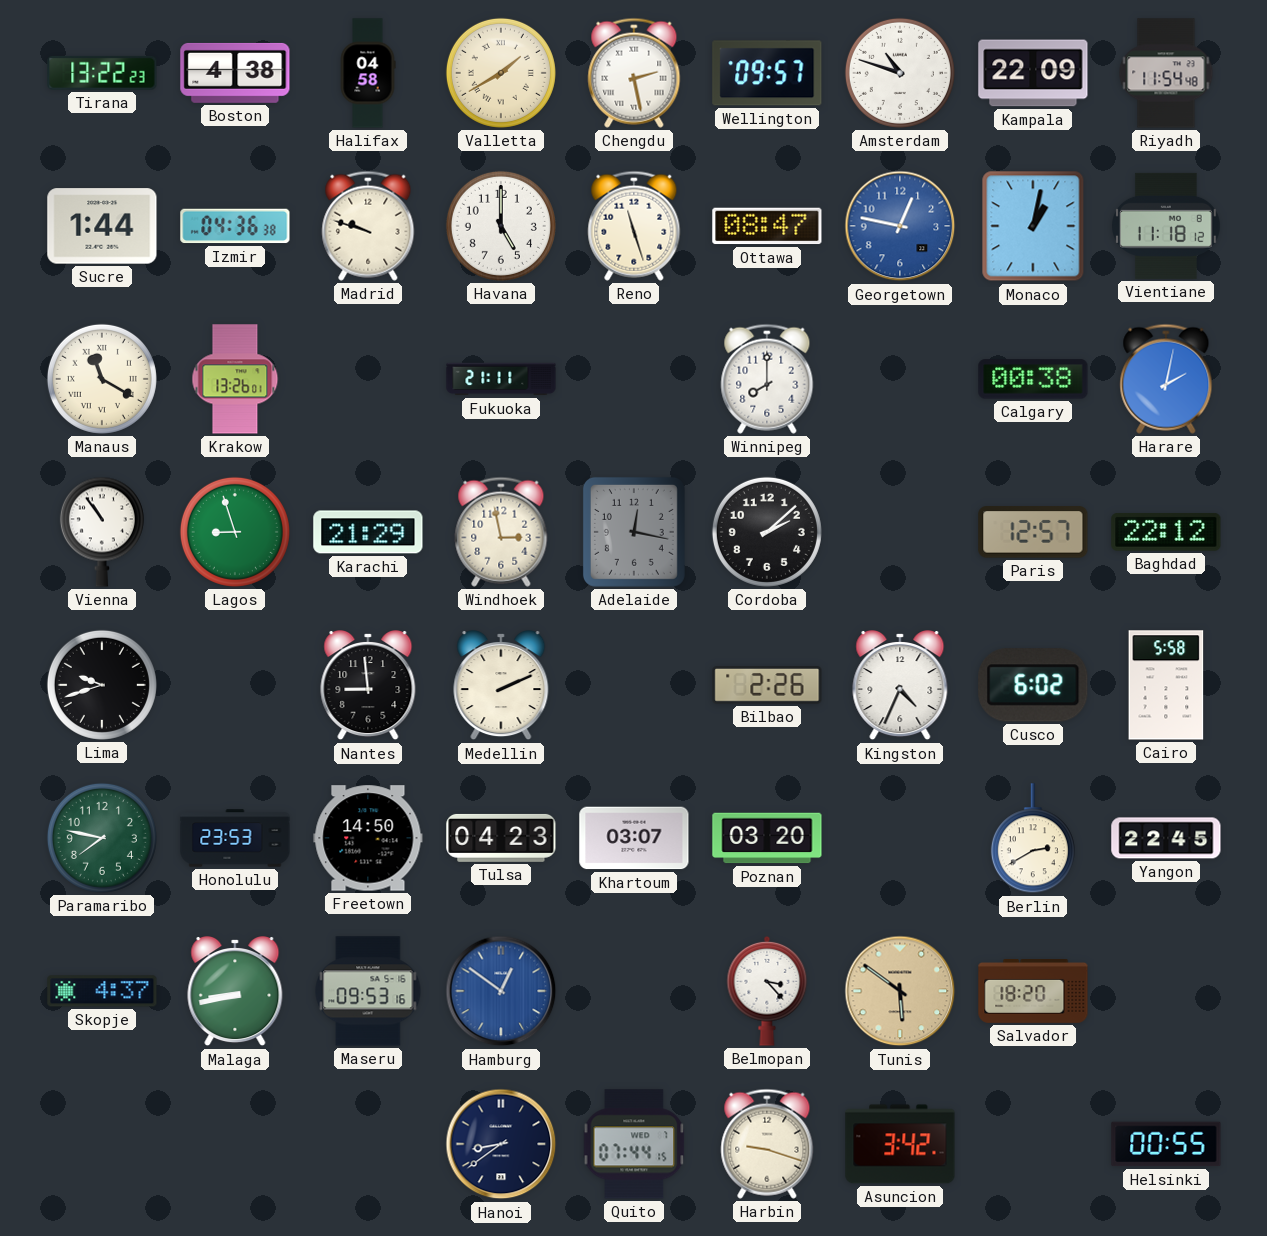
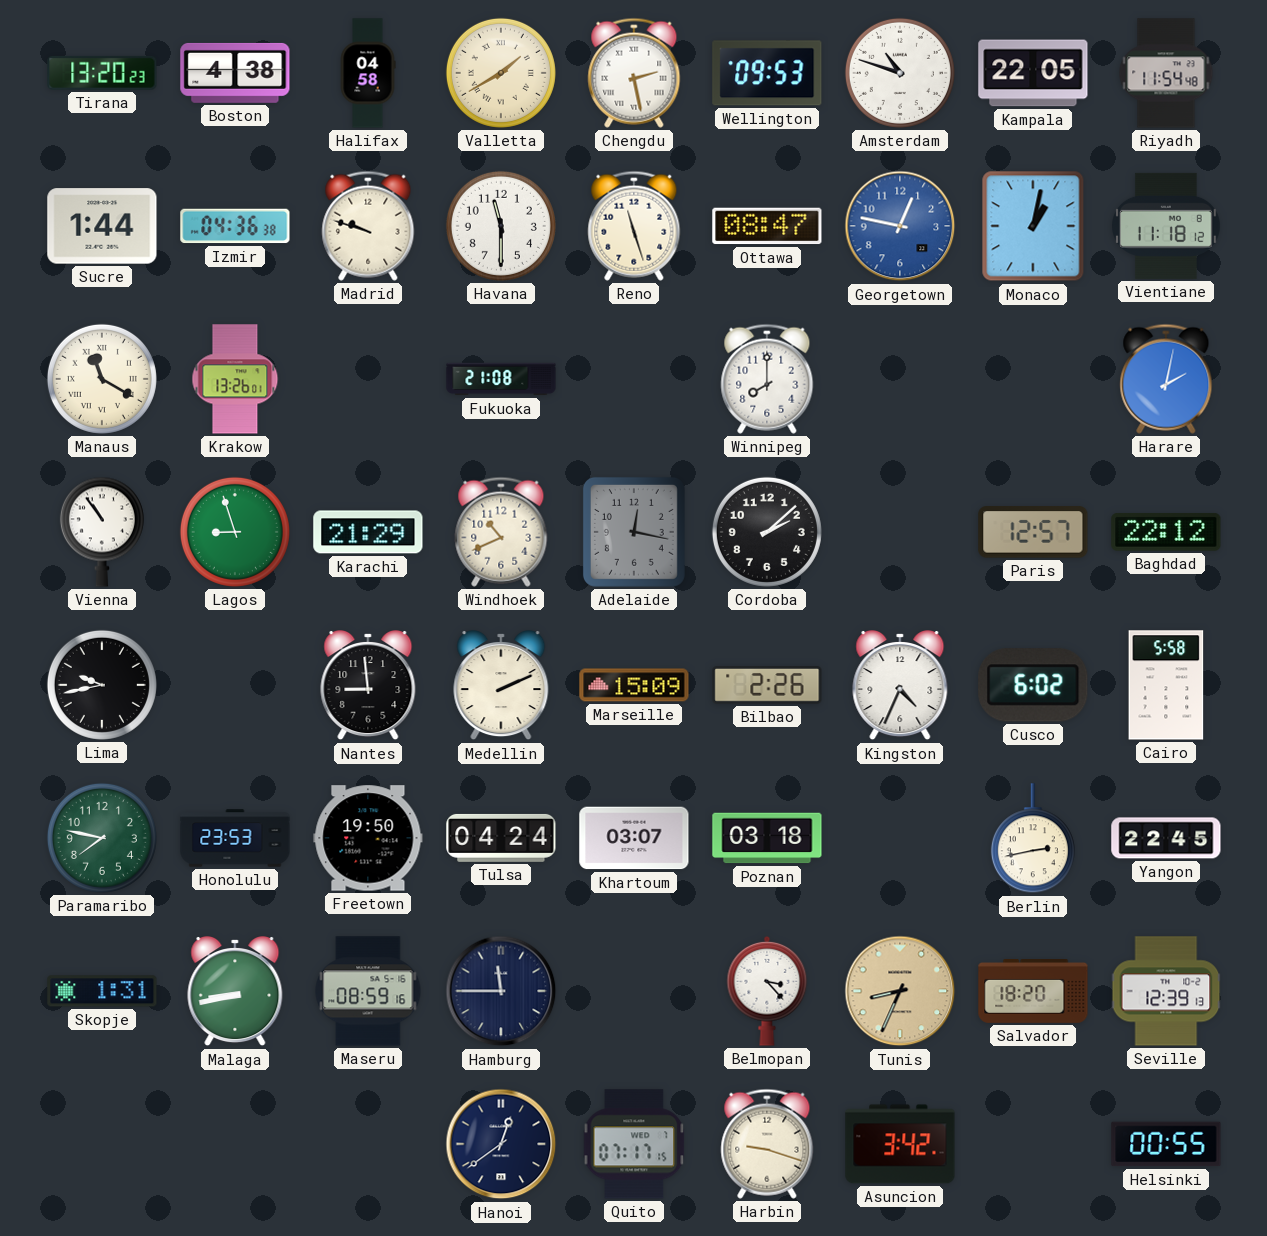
Tirana: 13:22 -> 13:20 (102, 73)
Wellington: 09:57 -> 09:53 (767, 73)
Kampala: 22:09 -> 22:05 (1033, 73)
Havana: 5:00 -> 11:30 (501, 226)
Fukuoka: 21:11 -> 21:08 (501, 379)
Calgary: 00:38 -> none (1033, 379)
Windhoek: 2:58 -> 10:41 (501, 532)
Lima: 9:42 -> 9:43 (102, 685)
Marseille: none -> 15:09 (634, 685)
Freetown: 14:50 -> 19:50 (368, 838)
Tulsa: 04:23 -> 04:24 (501, 838)
Poznan: 03:20 -> 03:18 (767, 838)
Berlin: 2:40 -> 2:43 (1033, 839)
Skopje: 4:37 -> 1:31 (102, 991)
Maseru: 09:53 -> 08:59 (368, 991)
Hamburg: 12:51 -> 11:45 (501, 991)
Hamburg dial: blue -> navy (501, 991)
Tunis: 5:51 -> 8:34 (900, 991)
Seville: none -> 12:39 (1166, 991)
Hanoi: 8:39 -> 12:39 (501, 1144)
Quito: 07:44 -> 07:17 (634, 1144)
